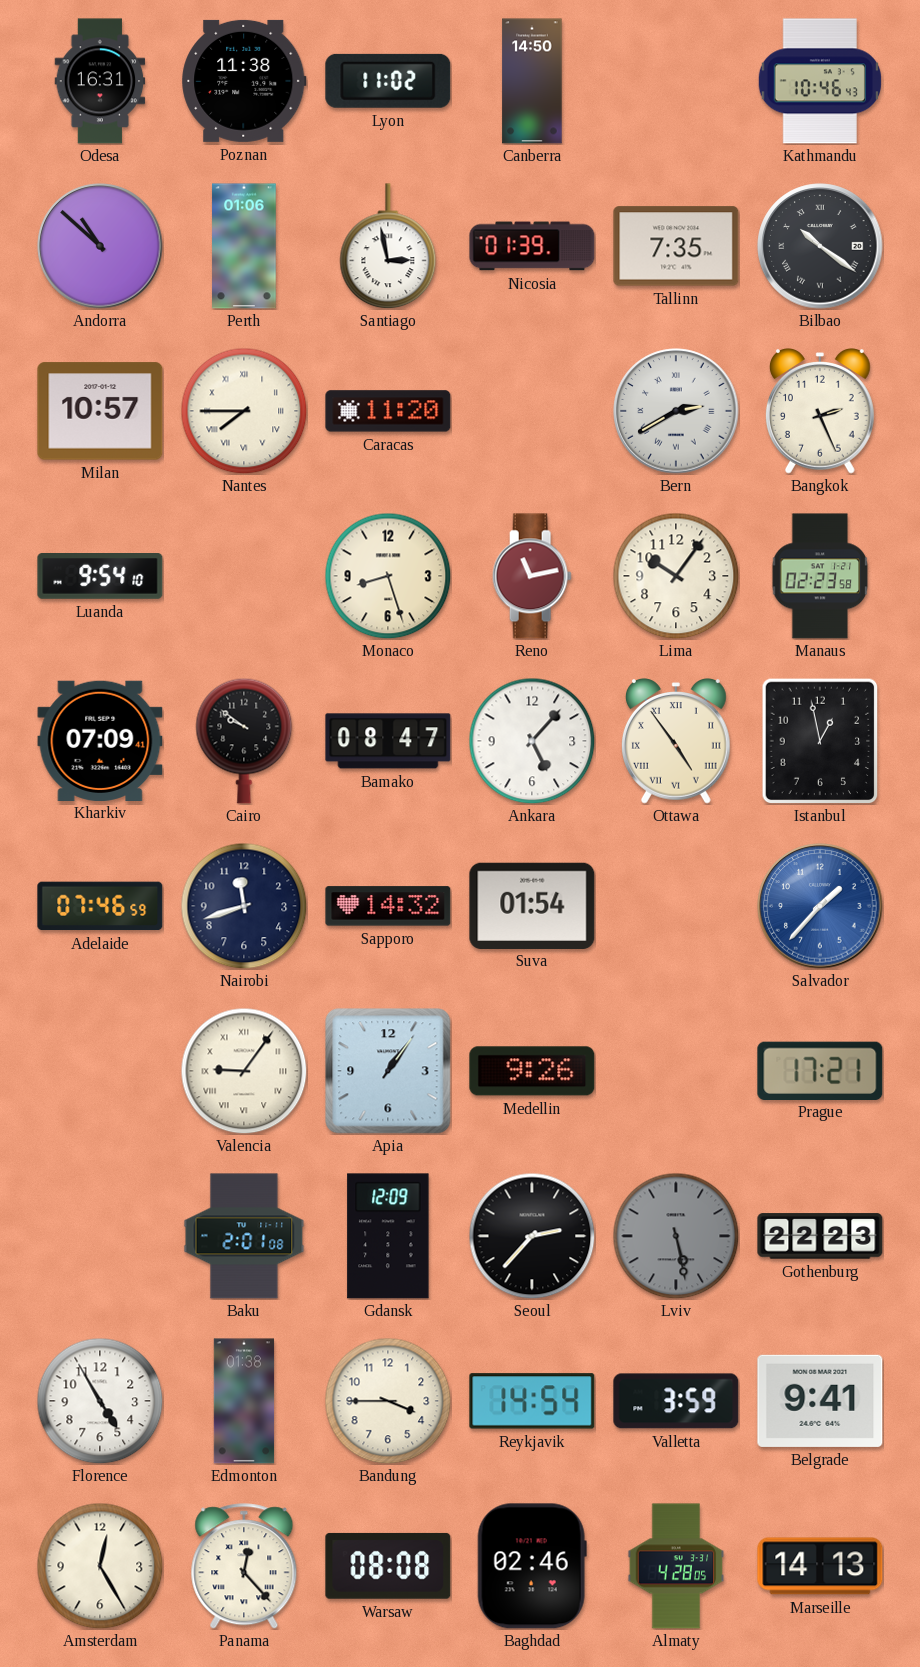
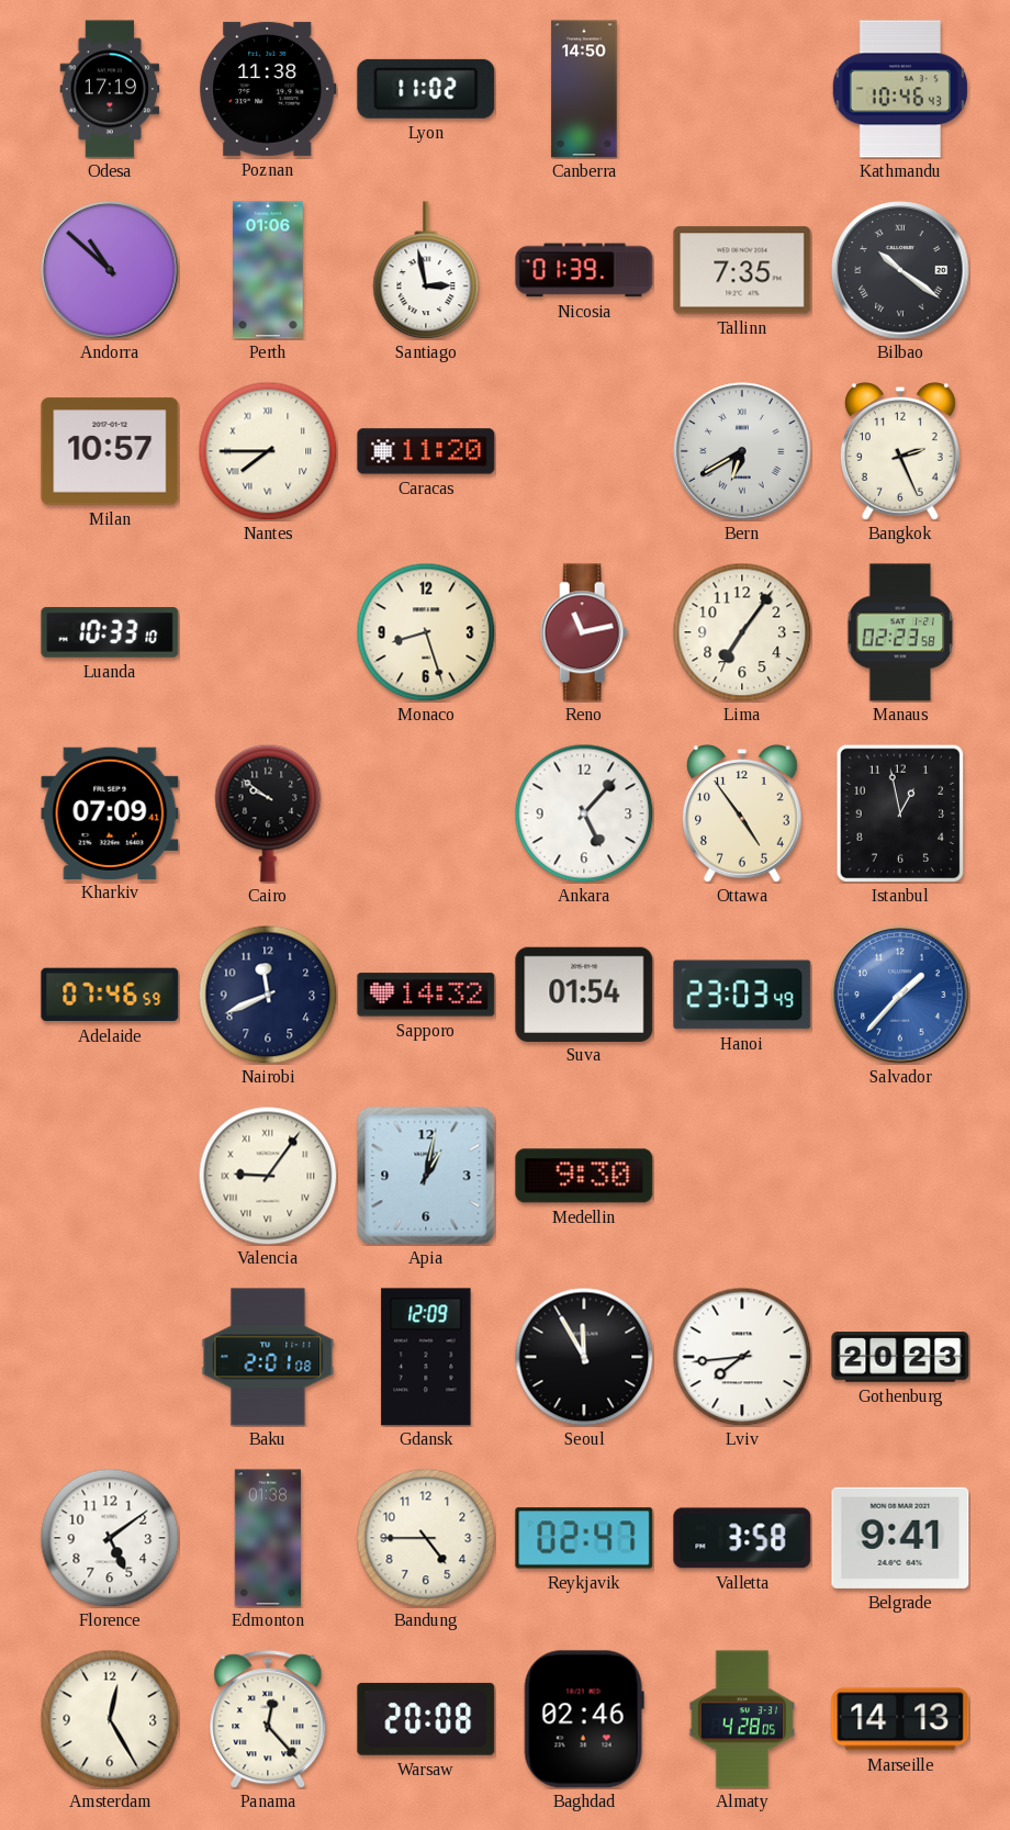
Odesa: 16:31 -> 17:19 (110, 89)
Bern: 2:40 -> 6:40 (742, 451)
Luanda: 9:54 -> 10:33 (110, 632)
Lima: 10:06 -> 7:06 (742, 632)
Bamako: 08:47 -> none (388, 741)
Ottawa numerals: Roman -> Arabic (743, 813)
Nairobi: 11:42 -> 11:41 (268, 995)
Hanoi: none -> 23:03 (742, 995)
Apia: 1:06 -> 1:02 (426, 1176)
Medellin: 9:26 -> 9:30 (584, 1176)
Prague: 17:21 -> none (820, 1070)
Seoul: 2:37 -> 11:55 (584, 1357)
Lviv: 5:28 -> 7:44 (742, 1357)
Lviv dial: grey -> white (742, 1357)
Gothenburg: 22:23 -> 20:23 (900, 1357)
Florence: 4:55 -> 5:09 (110, 1538)
Bandung: 3:45 -> 4:45 (426, 1538)
Reykjavik: 14:54 -> 02:47 (584, 1538)
Valletta: 3:59 -> 3:58 (742, 1538)
Warsaw: 08:08 -> 20:08 (426, 1719)
